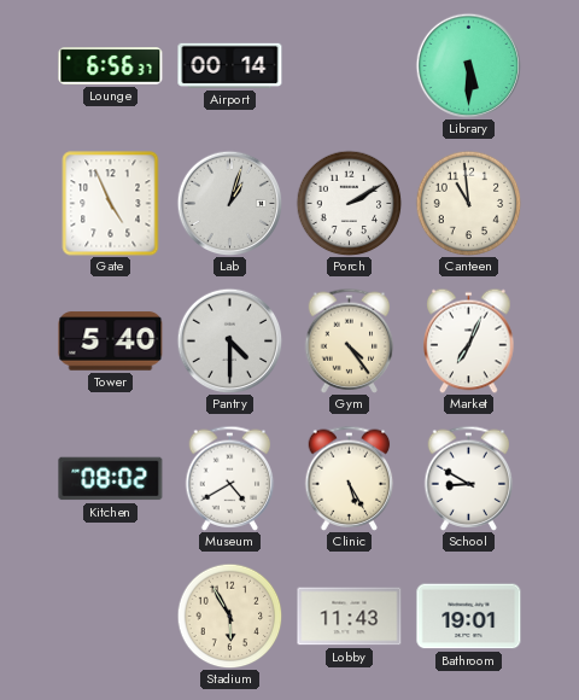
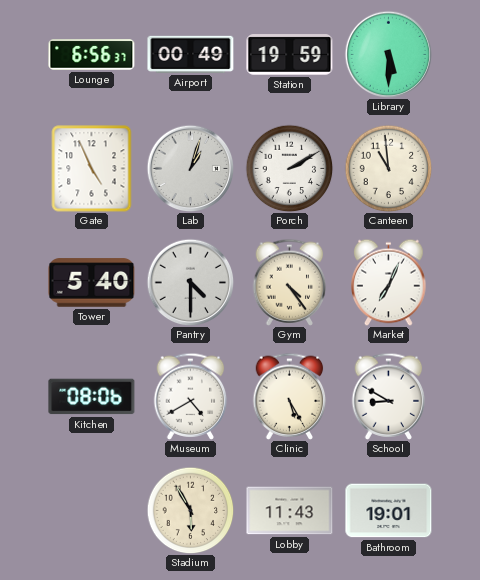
Airport: 00:14 -> 00:49 (191, 54)
Station: none -> 19:59 (290, 55)
Kitchen: 08:02 -> 08:06 (92, 397)
